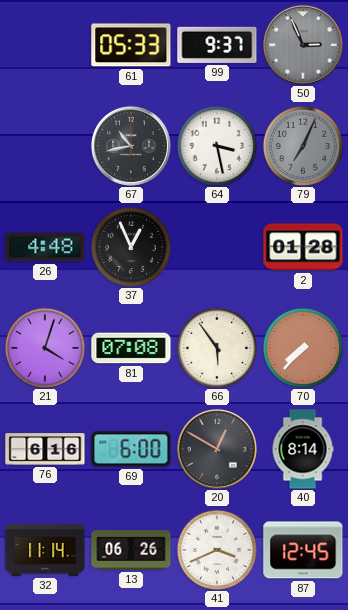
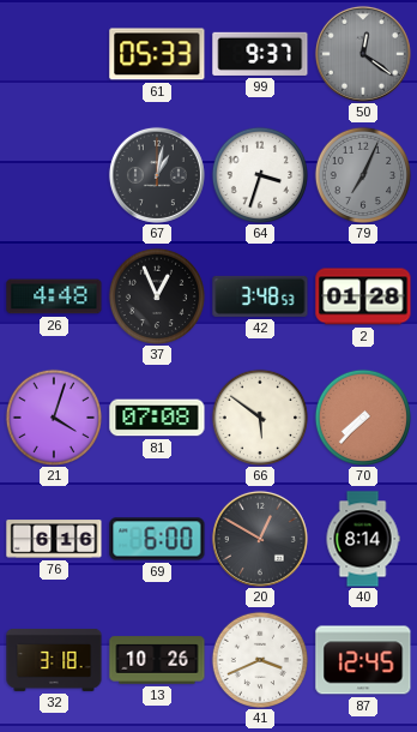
50: 2:56 -> 12:21 (363, 54)
67: 10:43 -> 1:02 (157, 175)
64: 3:28 -> 3:33 (259, 174)
42: none -> 3:48 (260, 296)
66: 5:54 -> 5:51 (259, 416)
32: 11:14 -> 3:18 (54, 660)
13: 06:26 -> 10:26 (157, 660)
